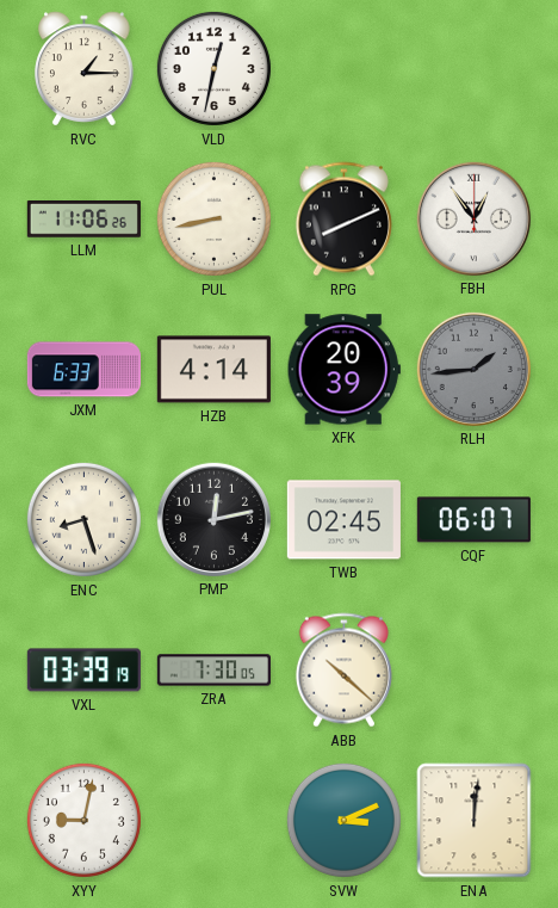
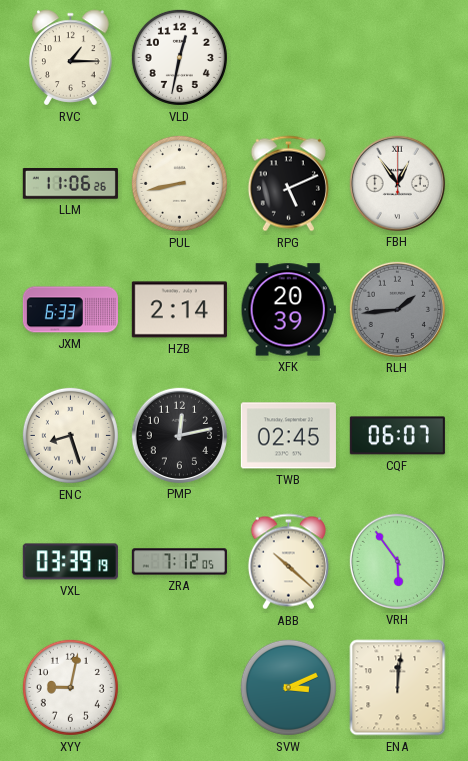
RPG: 8:11 -> 5:11 (288, 184)
HZB: 4:14 -> 2:14 (179, 310)
ZRA: 7:30 -> 7:12 (179, 562)
VRH: none -> 5:54 (397, 561)
